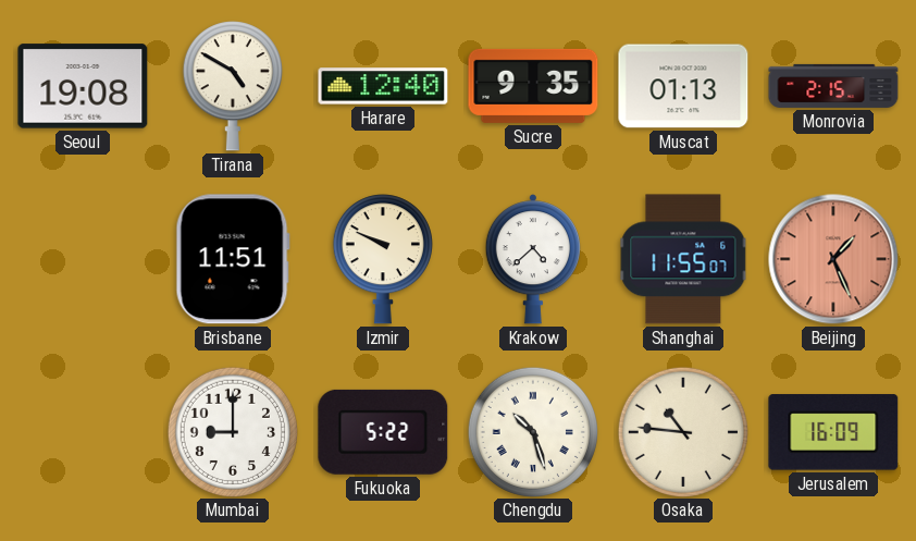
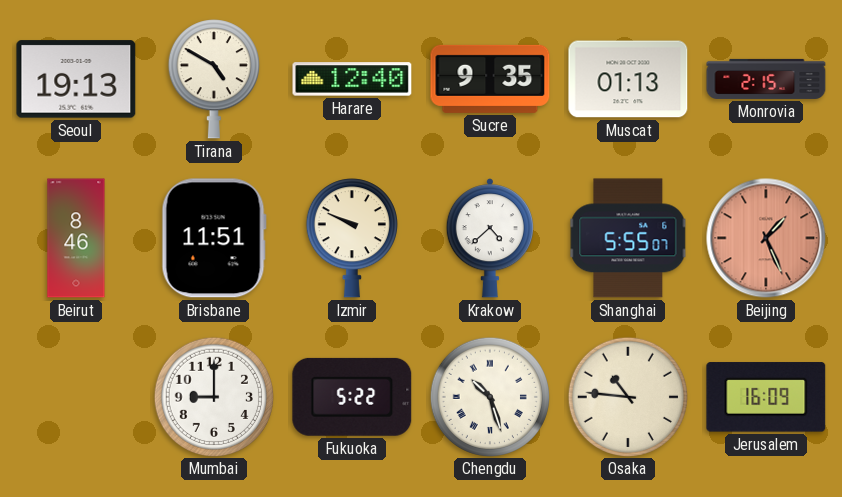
Seoul: 19:08 -> 19:13 (76, 79)
Beirut: none -> 8:46 (76, 238)
Shanghai: 11:55 -> 5:55 (628, 238)
